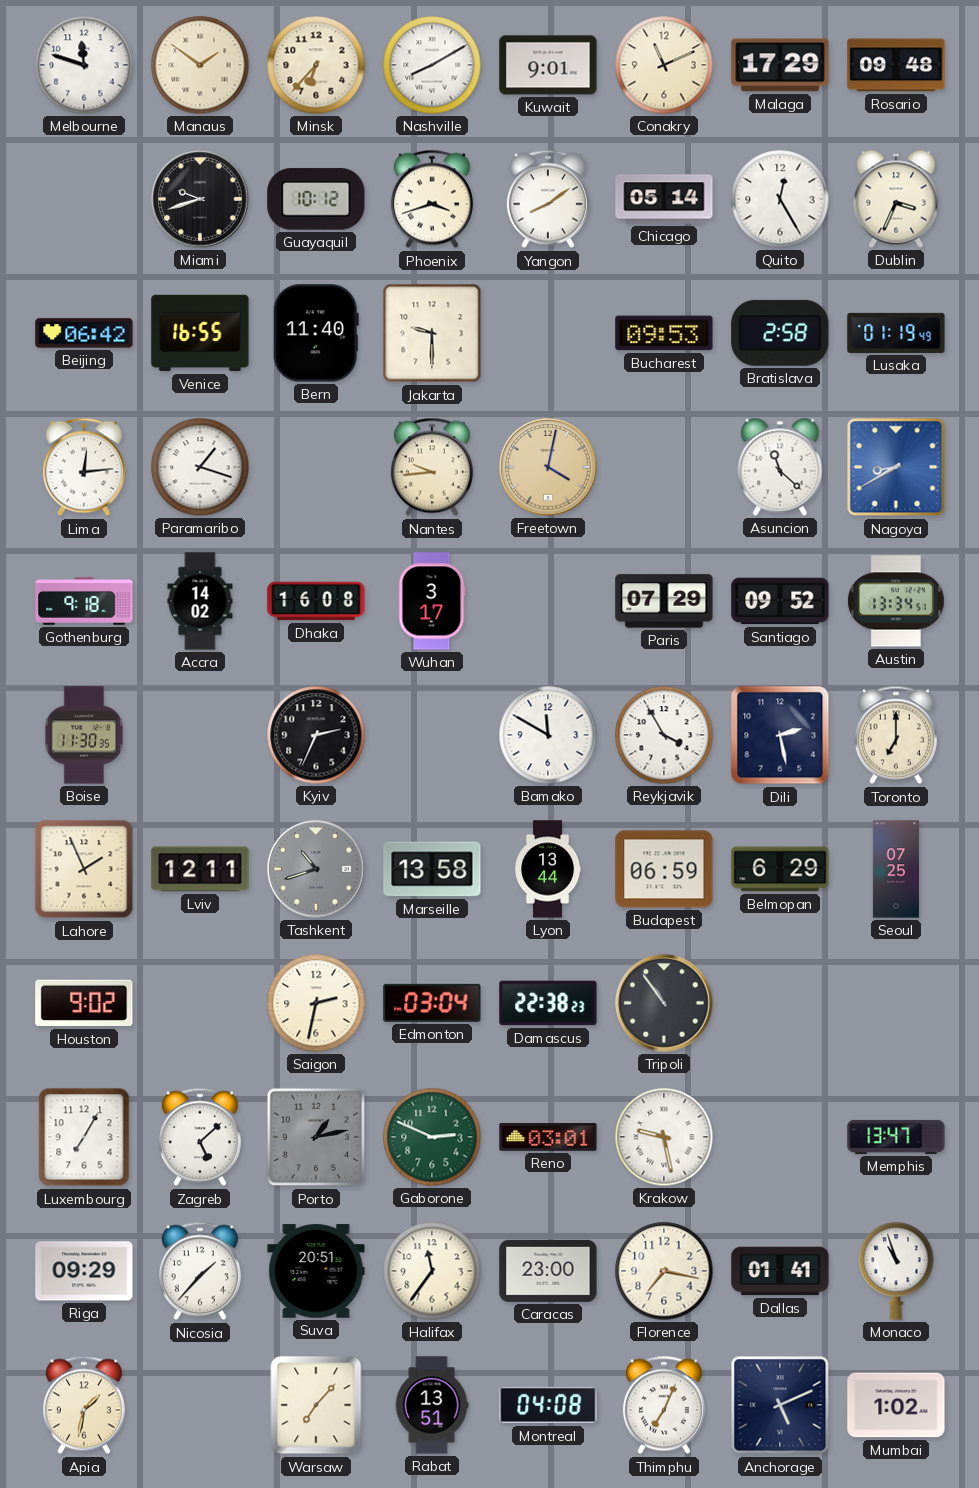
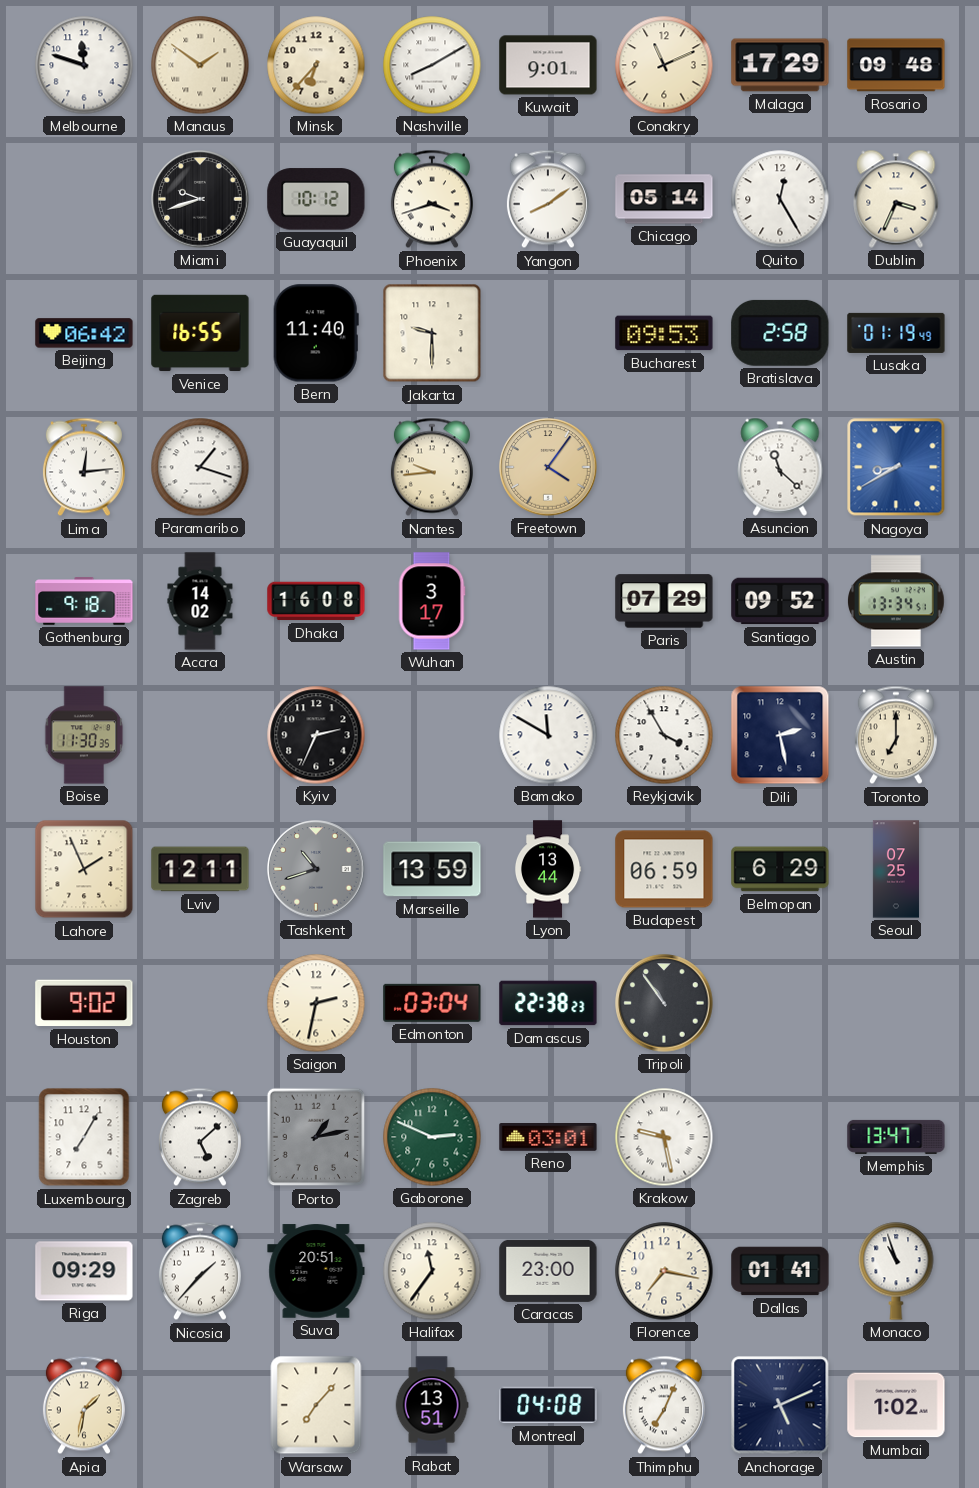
Freetown: 4:02 -> 4:06 (548, 467)
Marseille: 13:58 -> 13:59 (432, 869)
